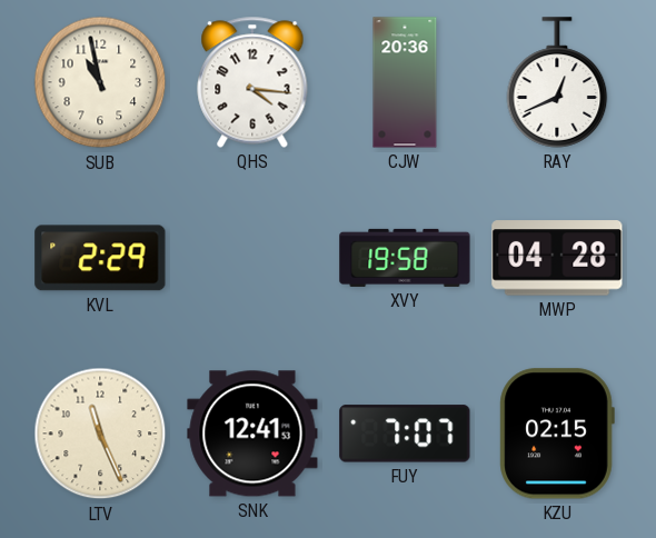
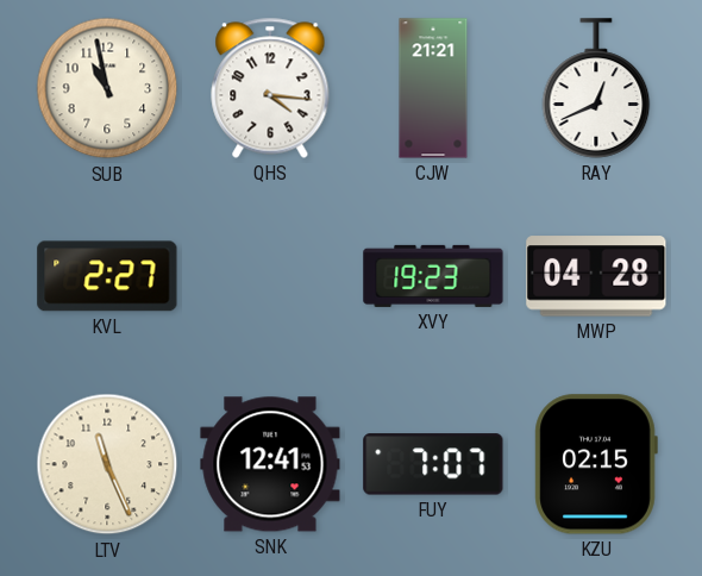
CJW: 20:36 -> 21:21 (433, 88)
KVL: 2:29 -> 2:27 (107, 276)
XVY: 19:58 -> 19:23 (433, 276)
